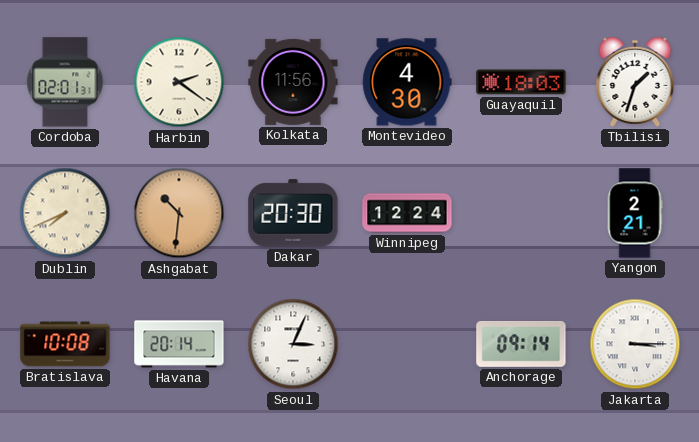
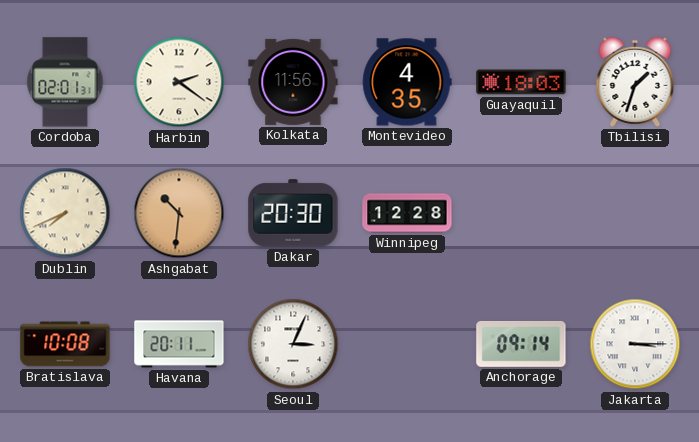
Montevideo: 4:30 -> 4:35 (407, 82)
Winnipeg: 12:24 -> 12:28 (407, 213)
Yangon: 2:21 -> none (635, 213)
Havana: 20:14 -> 20:11 (179, 344)
